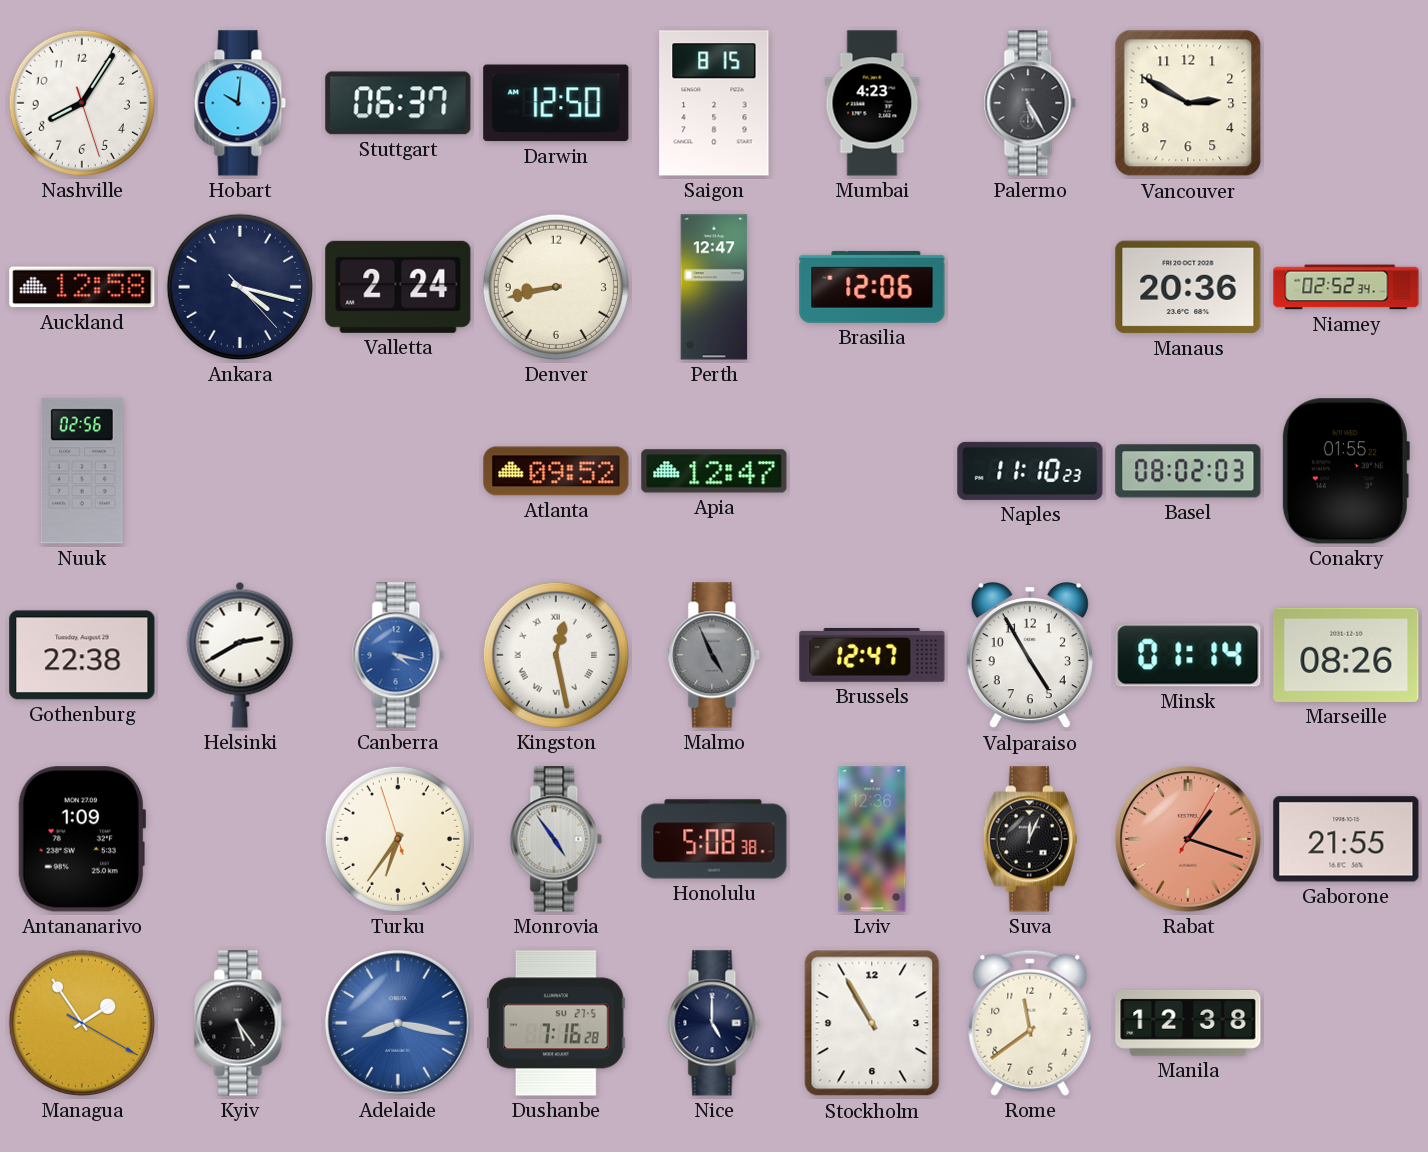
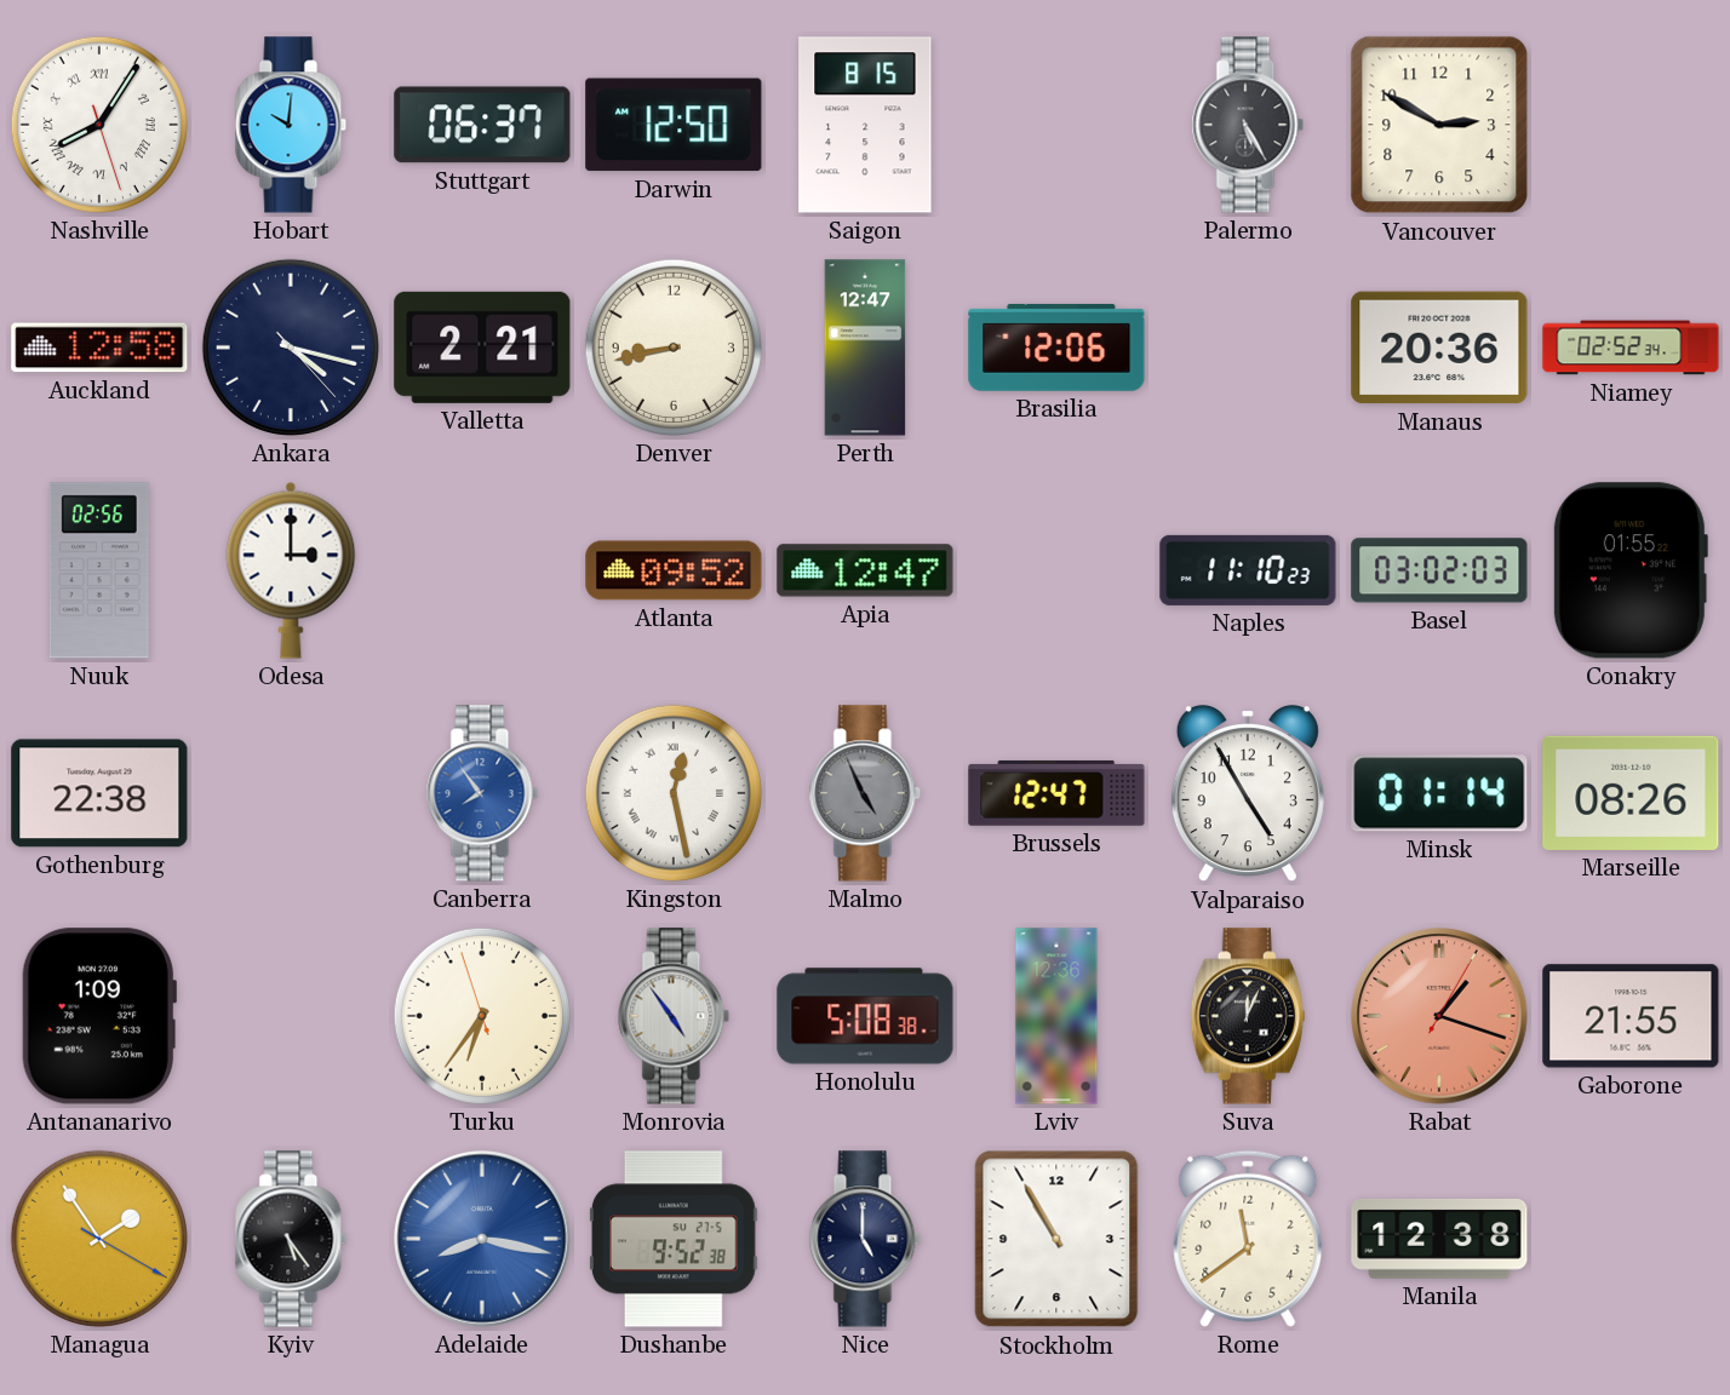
Nashville numerals: Arabic -> Roman (99, 125)
Mumbai: 4:23 -> none (872, 103)
Valletta: 2:24 -> 2:21 (482, 348)
Odesa: none -> 3:00 (291, 570)
Basel: 08:02 -> 03:02 (1439, 570)
Helsinki: 2:40 -> none (240, 655)
Canberra: 4:17 -> 7:54 (482, 793)
Dushanbe: 7:16 -> 9:52 (675, 1239)
